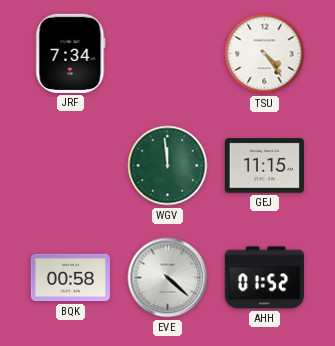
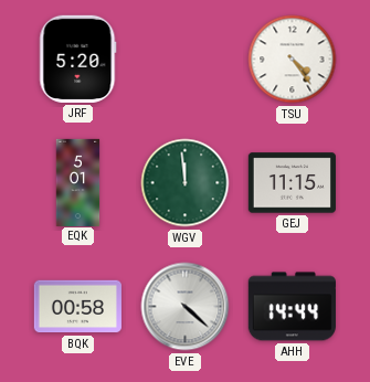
JRF: 7:34 -> 5:20 (78, 59)
EQK: none -> 5:01 (78, 182)
AHH: 01:52 -> 14:44 (292, 307)
